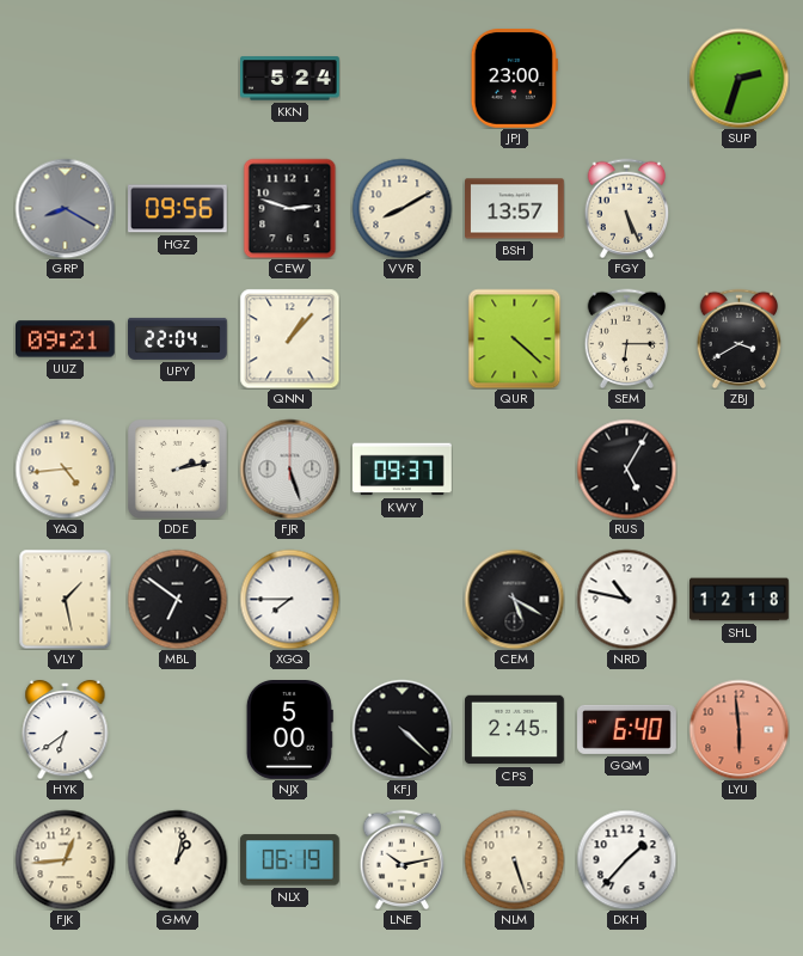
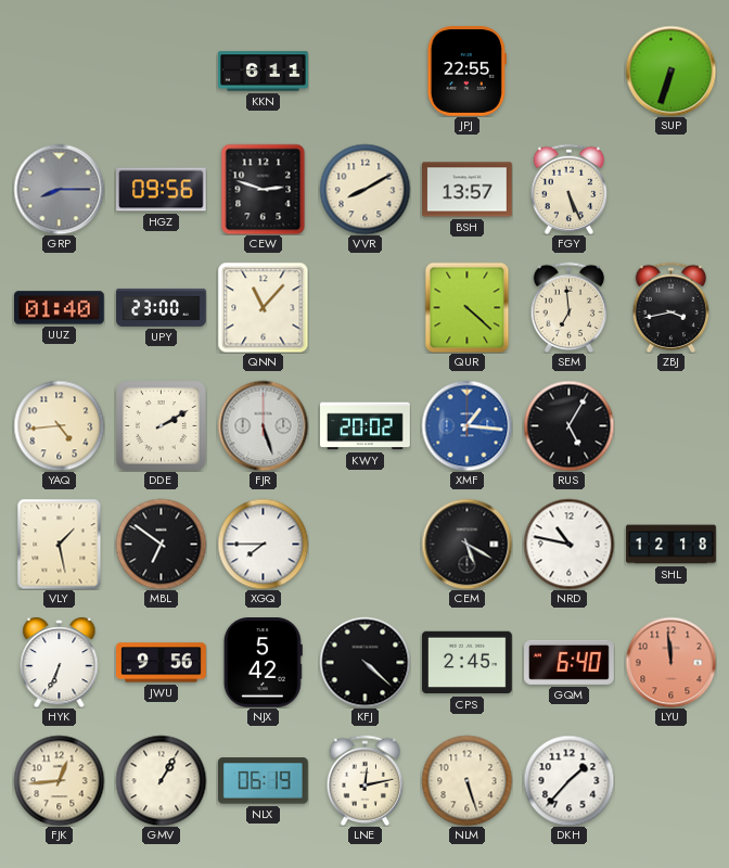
KKN: 5:24 -> 6:11 (264, 72)
JPJ: 23:00 -> 22:55 (466, 72)
SUP: 2:33 -> 6:33 (670, 71)
GRP: 8:20 -> 8:15 (59, 189)
UUZ: 09:21 -> 01:40 (60, 308)
UPY: 22:04 -> 23:00 (162, 307)
QNN: 1:07 -> 11:07 (263, 307)
SEM: 6:15 -> 6:59 (570, 307)
ZBJ: 3:40 -> 3:43 (672, 307)
DDE: 2:13 -> 2:10 (162, 426)
KWY: 09:37 -> 20:02 (366, 426)
XMF: none -> 1:16 (466, 425)
HYK: 6:39 -> 6:34 (60, 662)
JWU: none -> 9:56 (162, 663)
NJX: 5:00 -> 5:42 (263, 663)
LYU: 5:59 -> 11:59 (670, 662)
GMV: 1:02 -> 1:05 (161, 780)
LNE: 10:13 -> 12:13 (366, 780)
